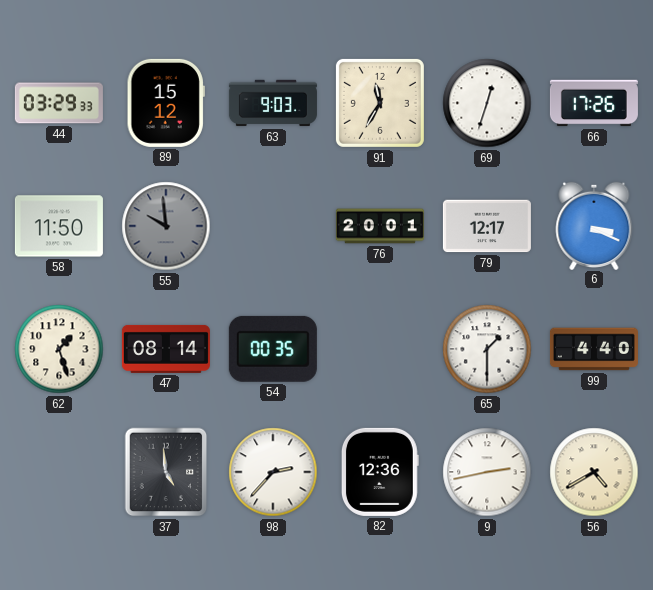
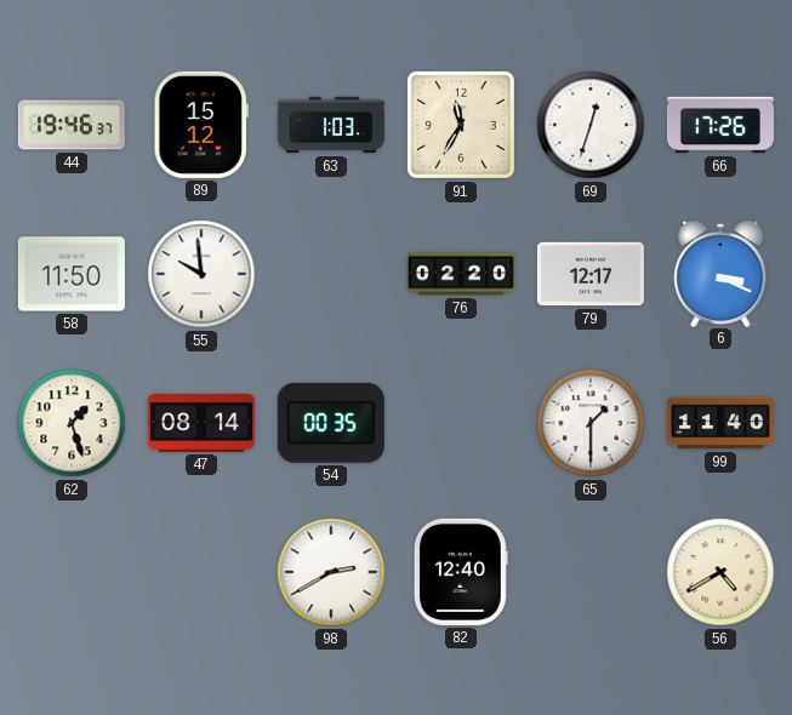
44: 03:29 -> 19:46 (72, 125)
63: 9:03 -> 1:03 (331, 125)
55 dial: grey -> white (201, 274)
76: 20:01 -> 02:20 (461, 274)
99: 4:40 -> 11:40 (720, 423)
37: 4:59 -> none (166, 472)
98: 2:37 -> 2:40 (331, 572)
82: 12:36 -> 12:40 (461, 572)
9: 2:43 -> none (487, 472)
